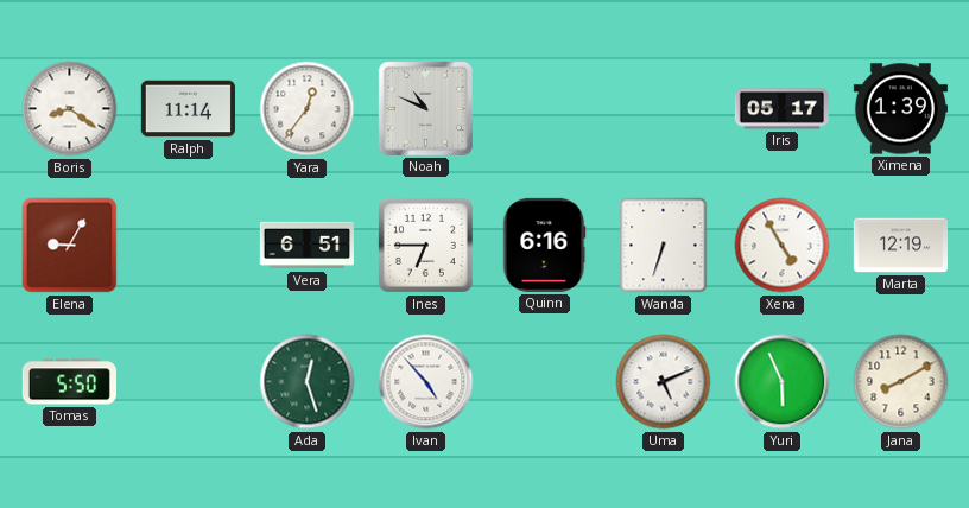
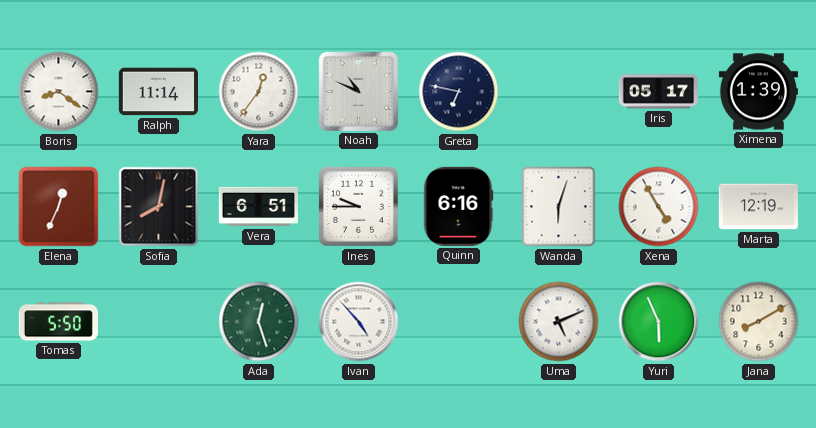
Greta: none -> 6:47 (459, 92)
Elena: 9:05 -> 12:34 (59, 207)
Sofia: none -> 8:02 (159, 207)
Ines: 6:45 -> 9:45 (358, 206)
Wanda: 6:33 -> 6:03 (559, 207)
